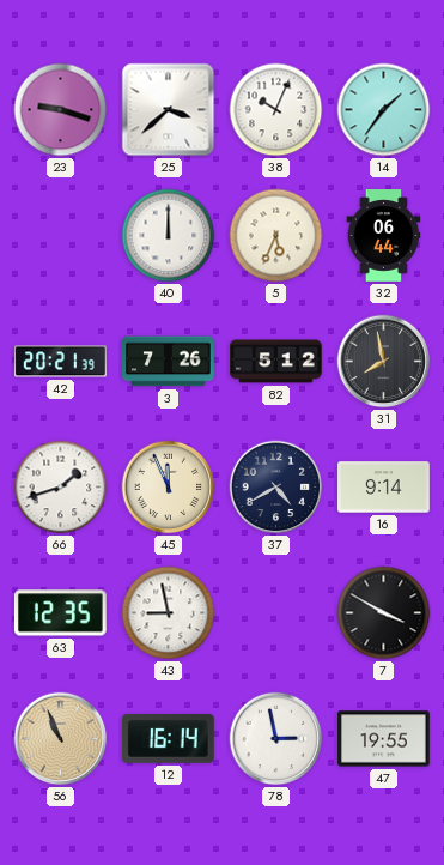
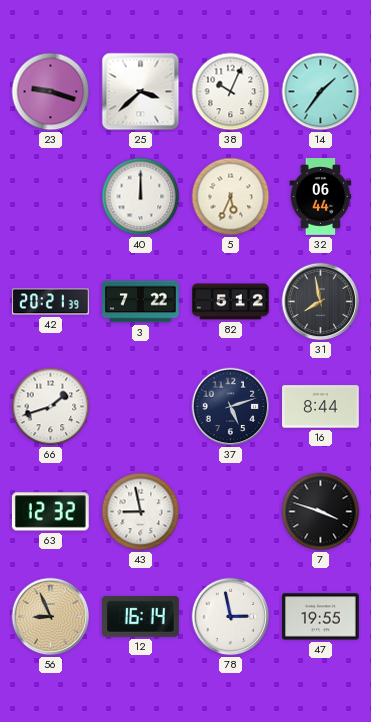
3: 7:26 -> 7:22 (141, 302)
45: 11:56 -> none (169, 488)
37: 4:40 -> 5:12 (231, 407)
16: 9:14 -> 8:44 (321, 407)
63: 12:35 -> 12:32 (50, 512)
7: 3:50 -> 3:48 (321, 512)
56: 10:56 -> 8:56 (51, 617)
